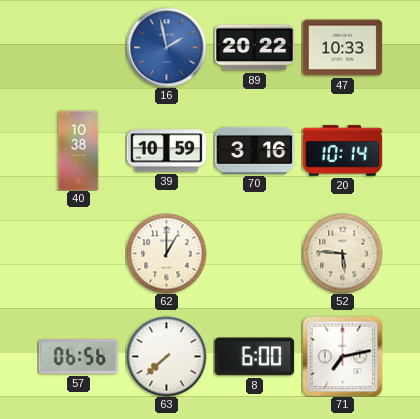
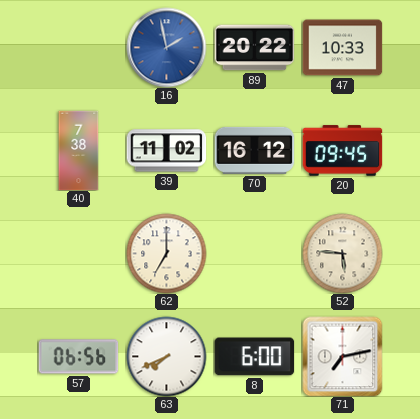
40: 10:38 -> 7:38 (79, 150)
39: 10:59 -> 11:02 (166, 151)
70: 3:16 -> 16:12 (254, 150)
20: 10:14 -> 09:45 (342, 151)
62: 1:00 -> 7:00 (166, 253)
63: 7:38 -> 7:41 (166, 356)
